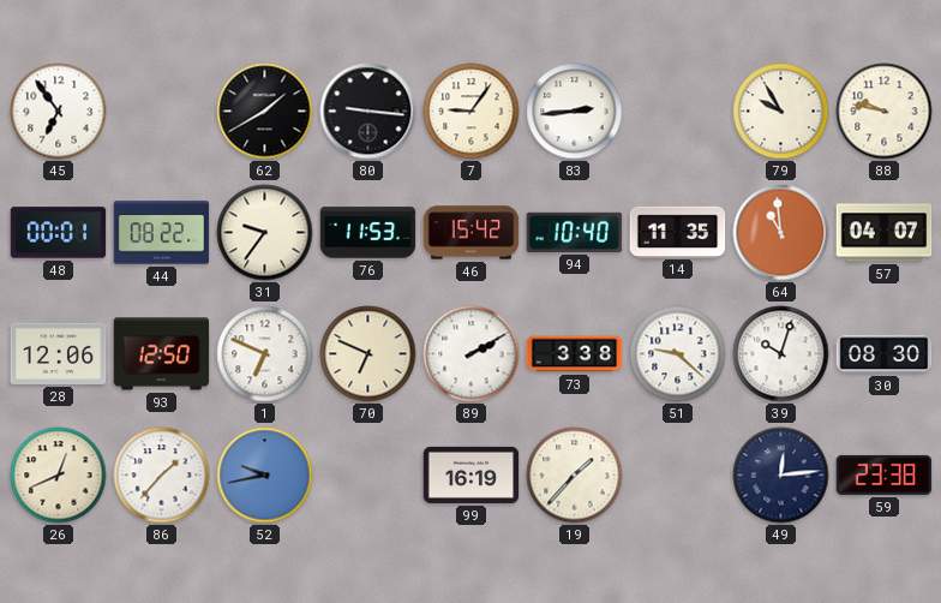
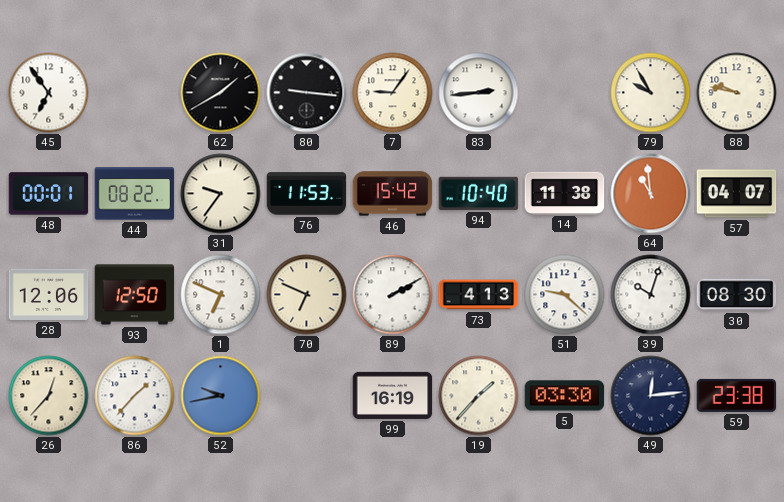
14: 11:35 -> 11:38 (565, 193)
73: 3:38 -> 4:13 (479, 295)
26: 12:41 -> 12:37 (49, 396)
5: none -> 03:30 (565, 396)
